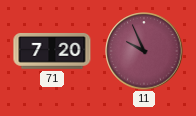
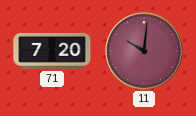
11: 9:56 -> 10:01 (144, 51)
